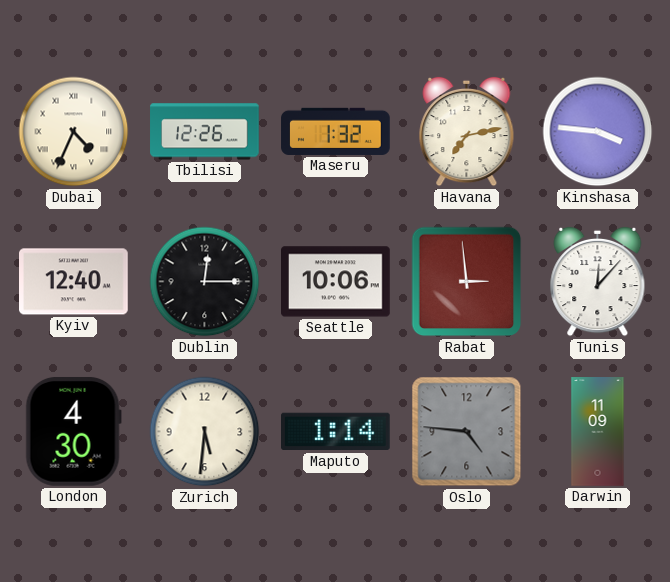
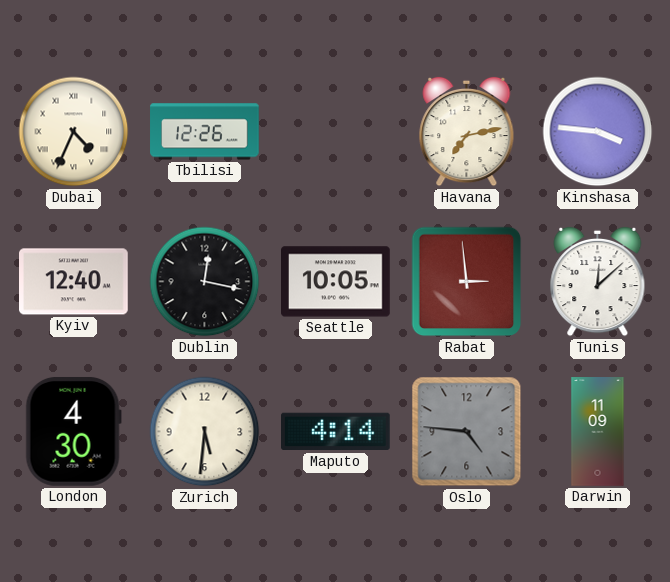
Maseru: 1:32 -> none (336, 131)
Dublin: 12:15 -> 12:17 (205, 282)
Seattle: 10:06 -> 10:05 (336, 282)
Tunis: 12:07 -> 12:08 (598, 282)
Maputo: 1:14 -> 4:14 (336, 432)
